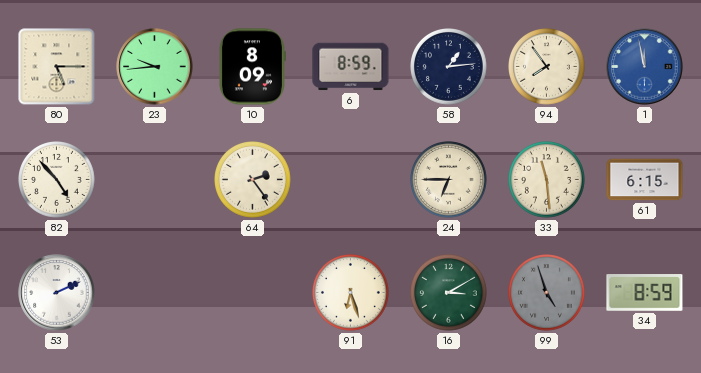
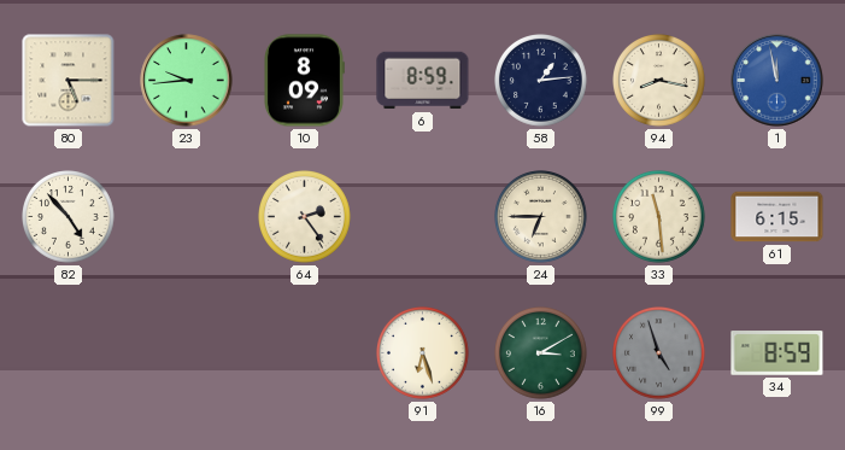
94: 7:54 -> 8:17 (659, 81)
53: 2:11 -> none (57, 293)
